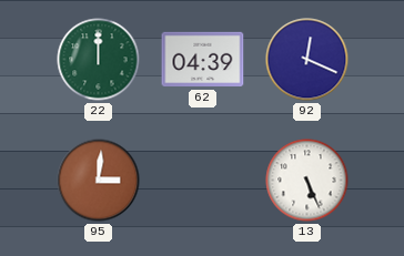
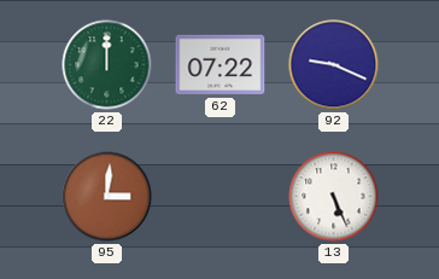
62: 04:39 -> 07:22 (221, 65)
92: 12:19 -> 9:19 (334, 65)
